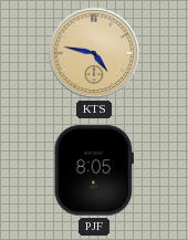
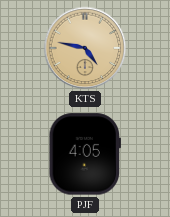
PJF: 8:05 -> 4:05 (85, 154)
